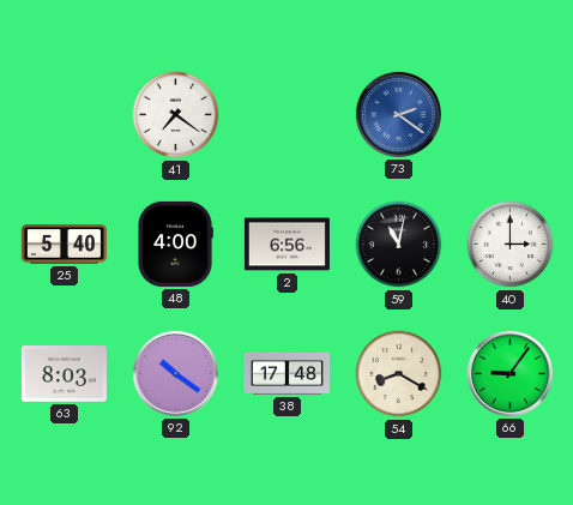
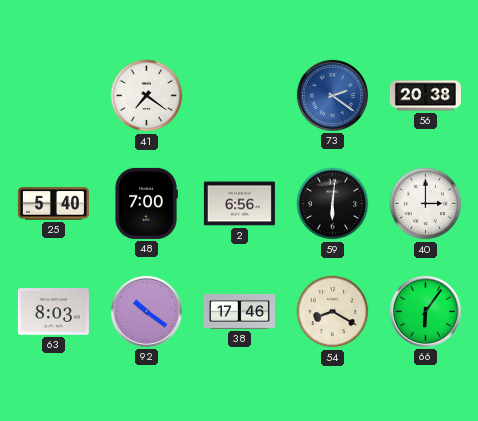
56: none -> 20:38 (425, 96)
48: 4:00 -> 7:00 (146, 203)
59: 11:02 -> 6:01 (333, 204)
38: 17:48 -> 17:46 (239, 311)
66: 9:06 -> 6:06 (425, 311)
